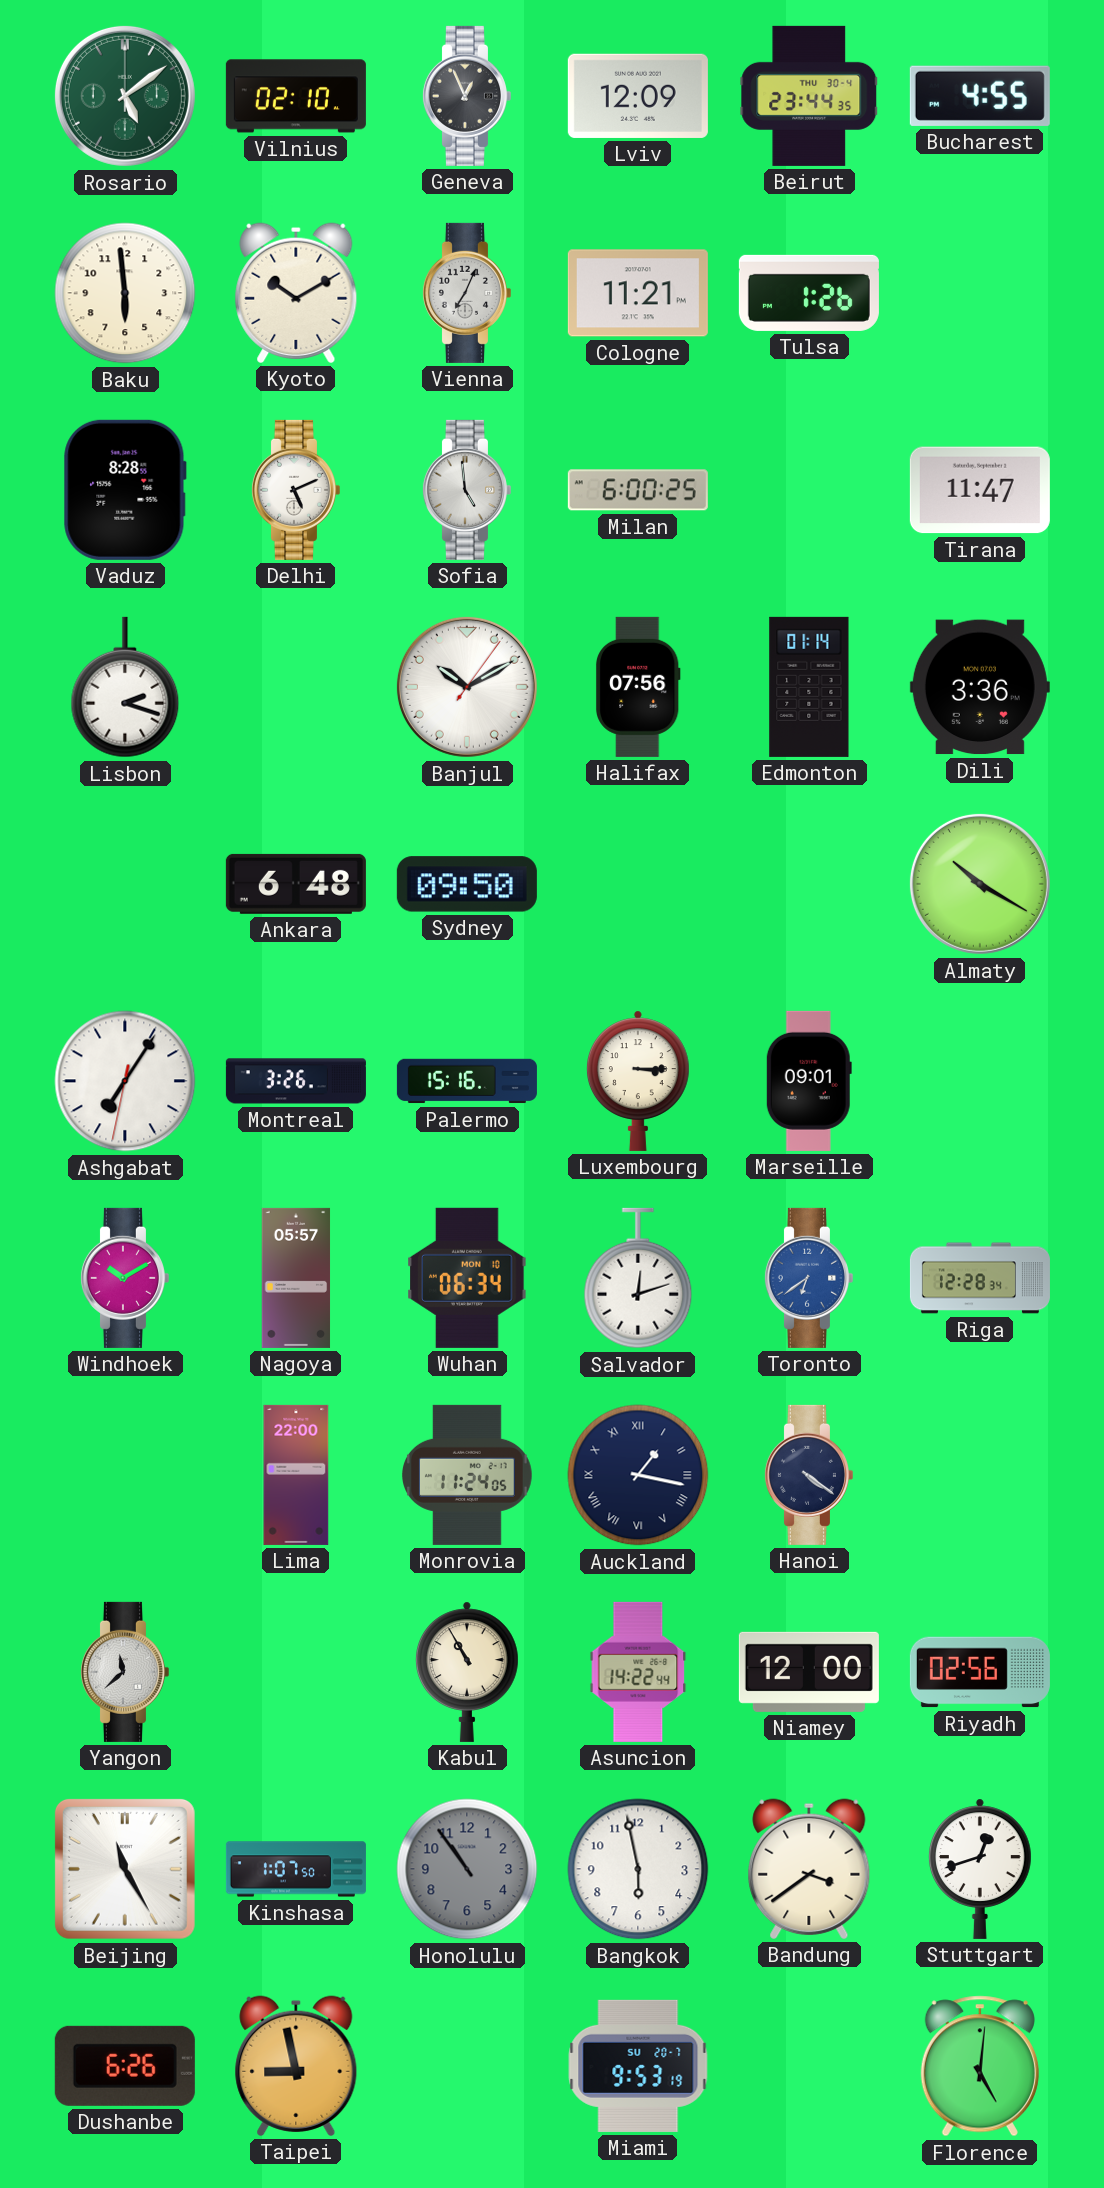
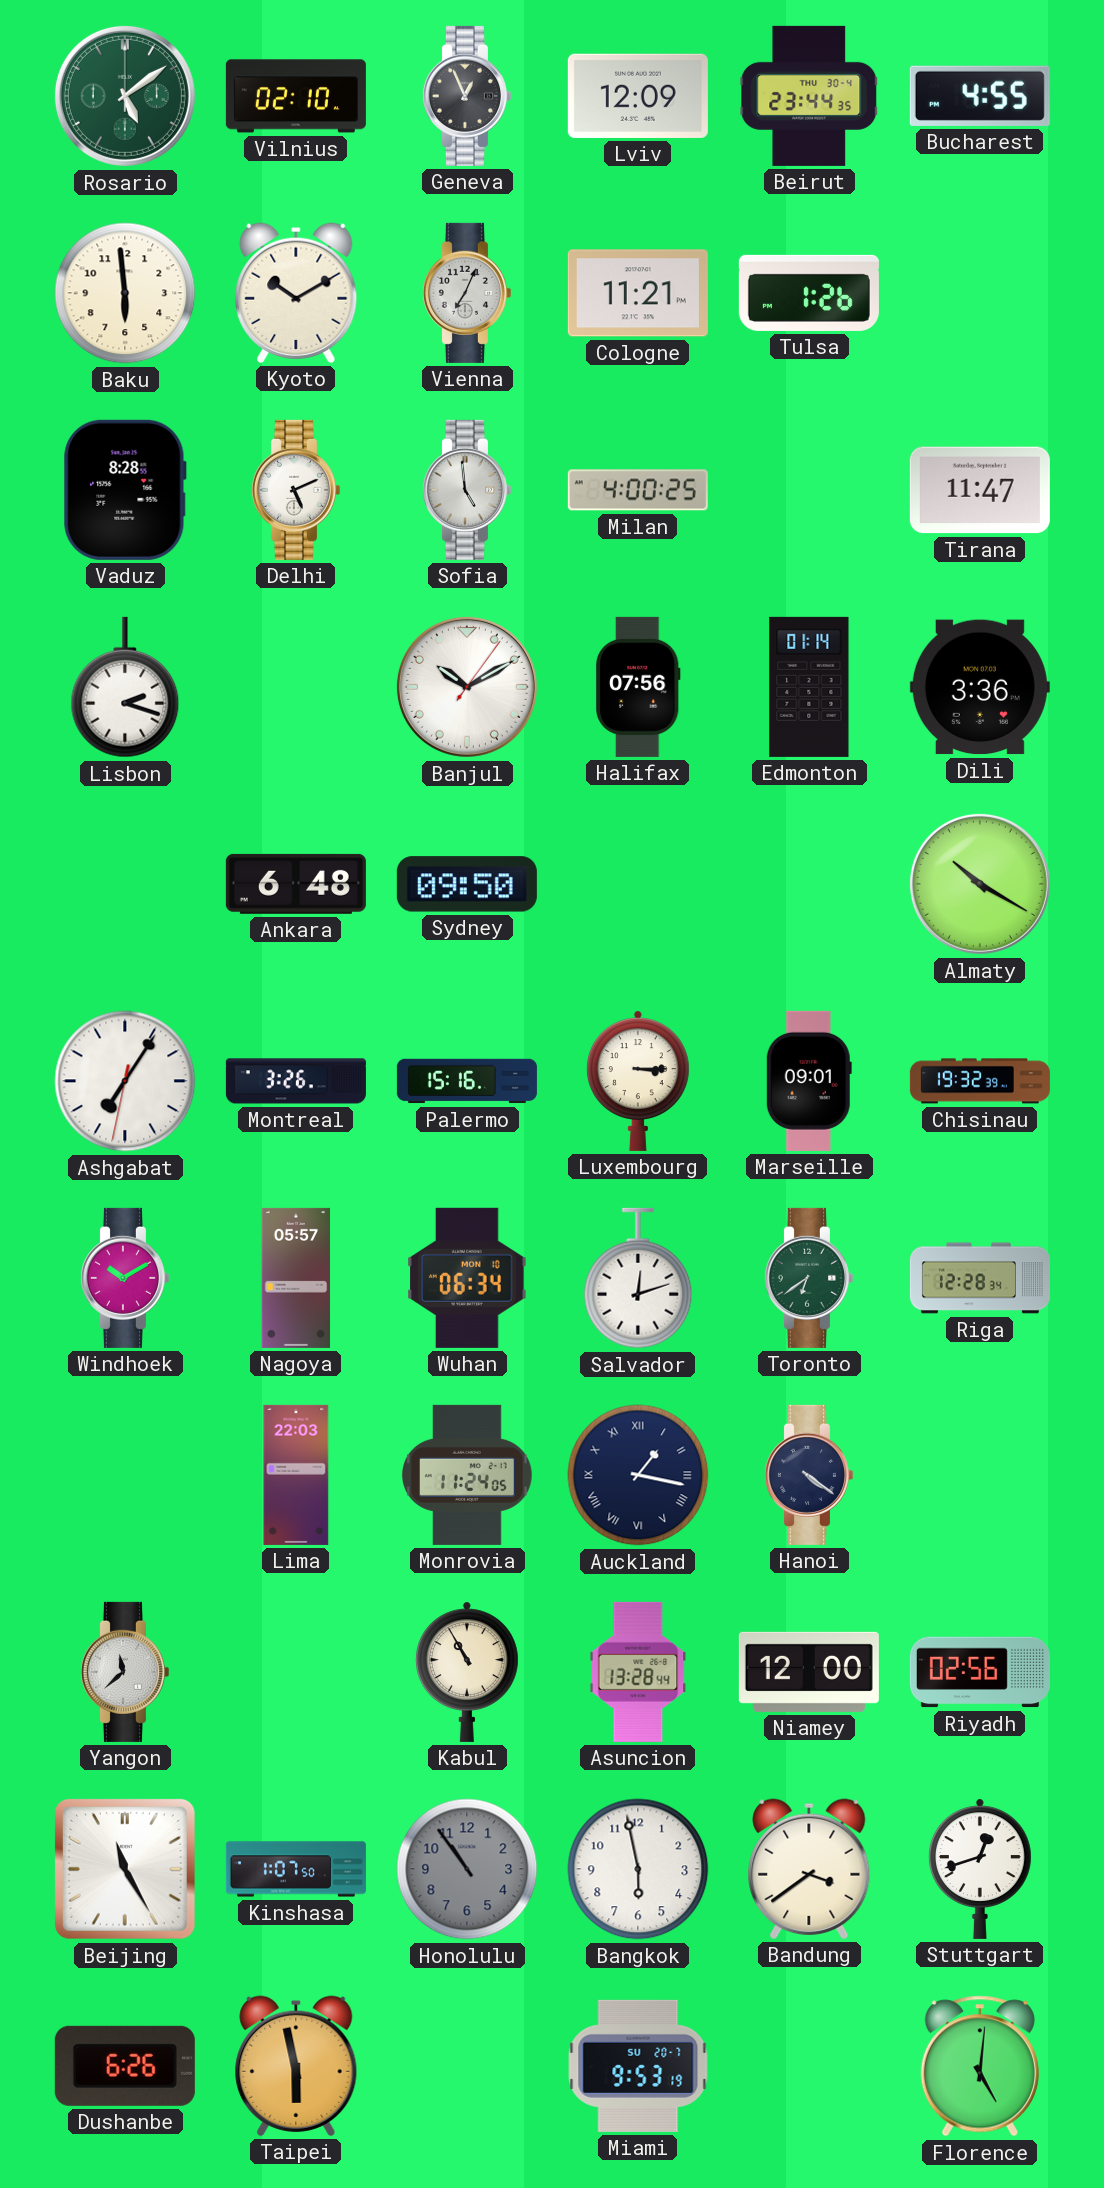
Milan: 6:00 -> 4:00 (638, 490)
Chisinau: none -> 19:32 (980, 1081)
Toronto dial: blue -> green (808, 1278)
Lima: 22:00 -> 22:03 (296, 1475)
Asuncion: 14:22 -> 13:28 (638, 1672)
Taipei: 8:58 -> 5:58 (296, 2066)
